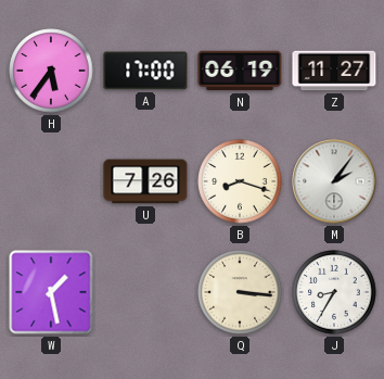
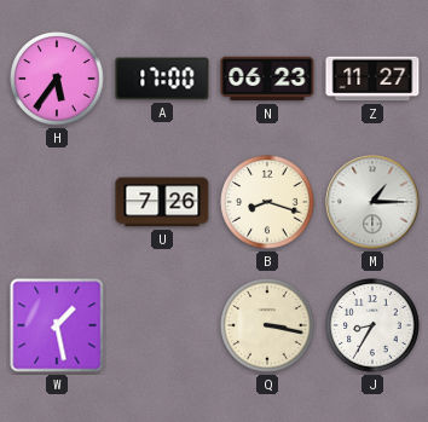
N: 06:19 -> 06:23 (267, 79)
M: 2:06 -> 1:15 (372, 202)
Q: 3:16 -> 3:17 (267, 325)
